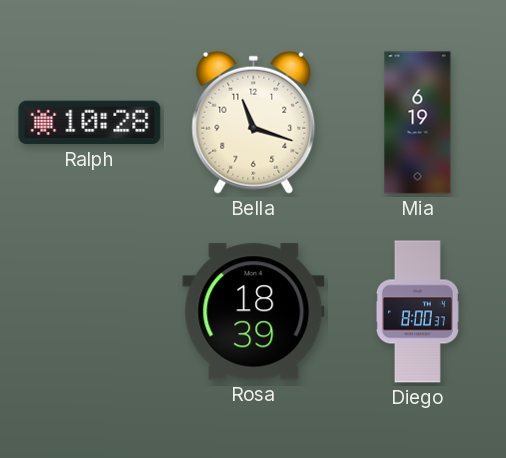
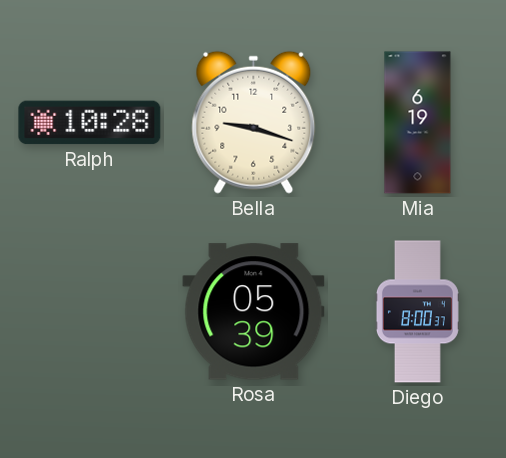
Bella: 11:18 -> 9:18 (254, 122)
Rosa: 18:39 -> 05:39 (254, 312)
